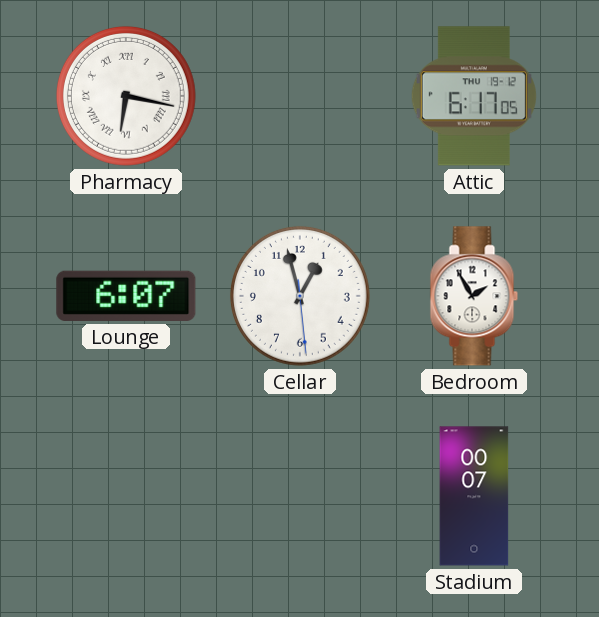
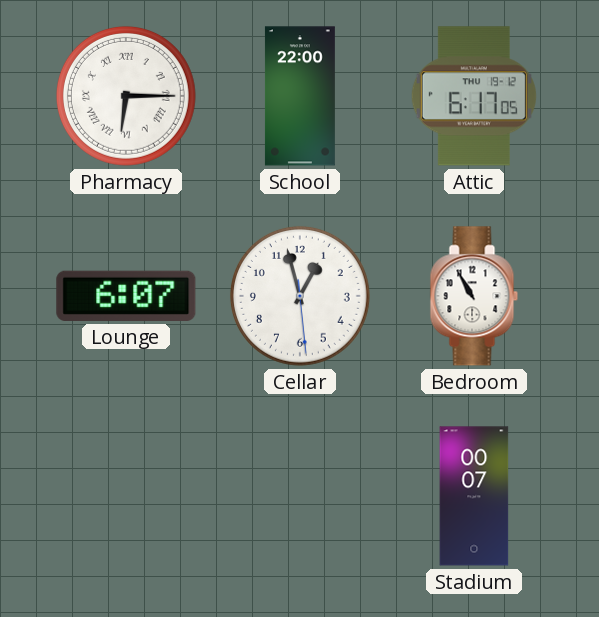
Pharmacy: 6:17 -> 6:15 (126, 96)
School: none -> 22:00 (300, 96)
Bedroom: 1:55 -> 10:55 (474, 296)
